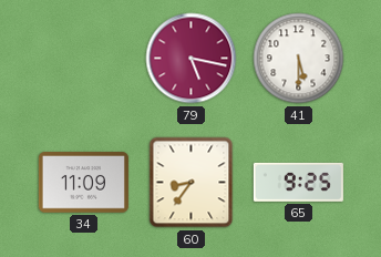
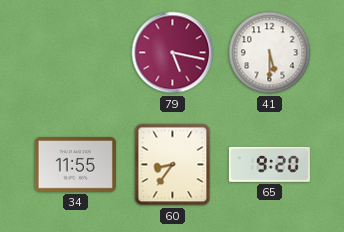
34: 11:09 -> 11:55 (75, 165)
65: 9:25 -> 9:20 (269, 164)
